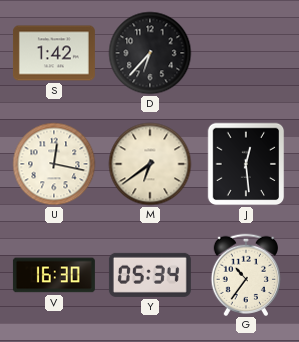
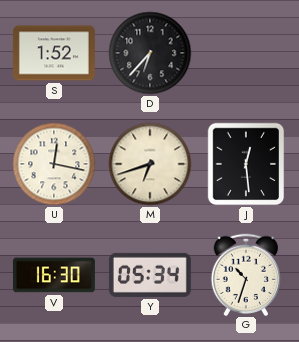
S: 1:42 -> 1:52 (54, 53)
M: 6:39 -> 6:42 (150, 164)
G: 10:36 -> 10:33 (245, 274)
